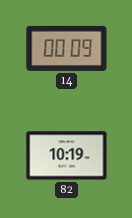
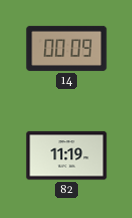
82: 10:19 -> 11:19 (67, 156)
